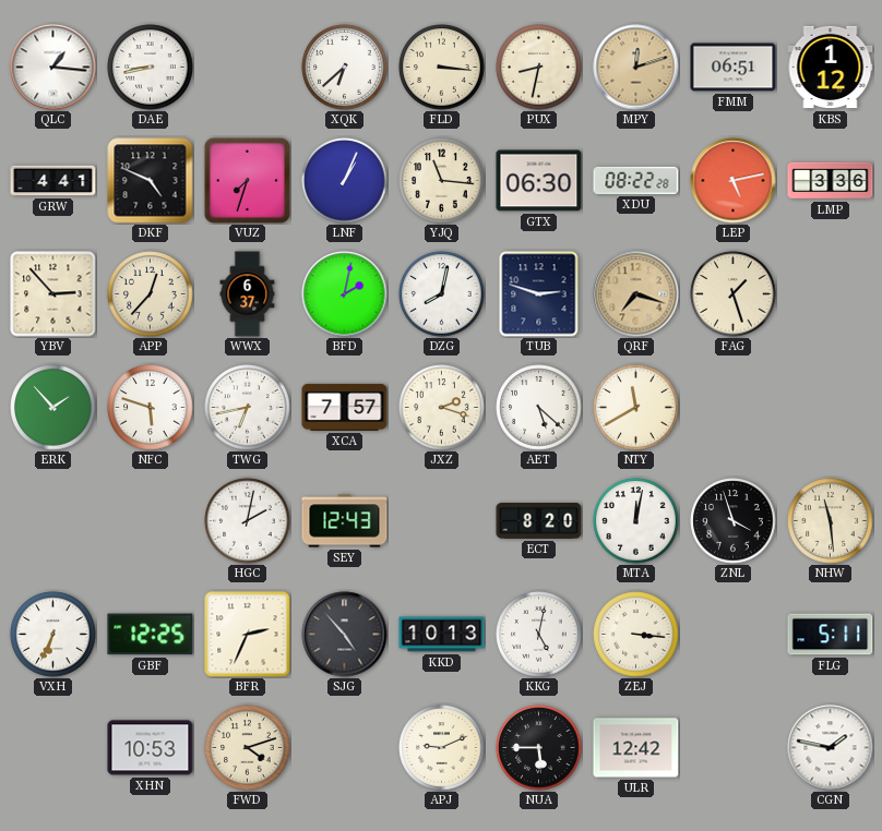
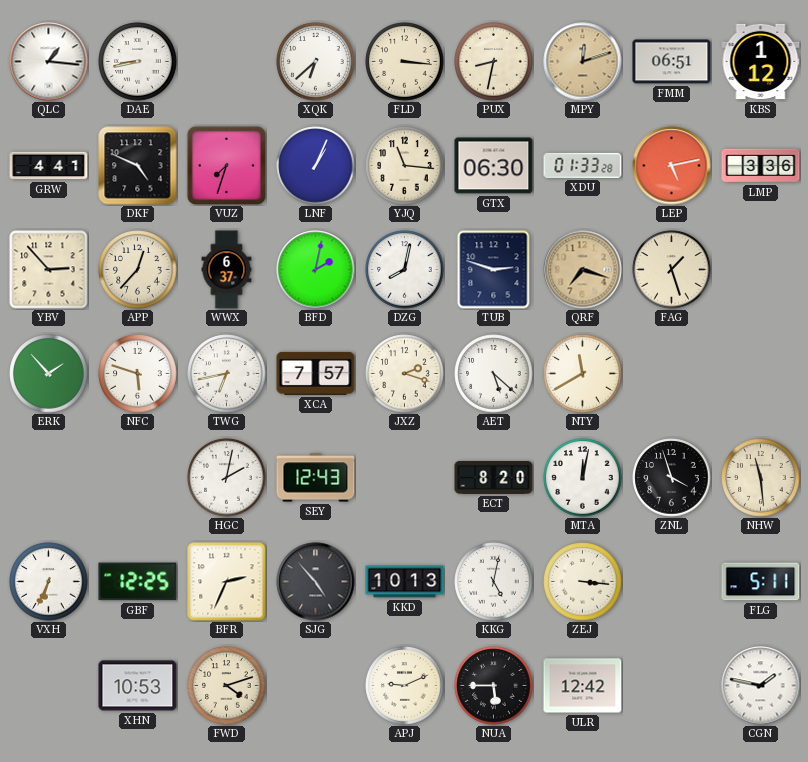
XDU: 08:22 -> 01:33 (583, 165)
